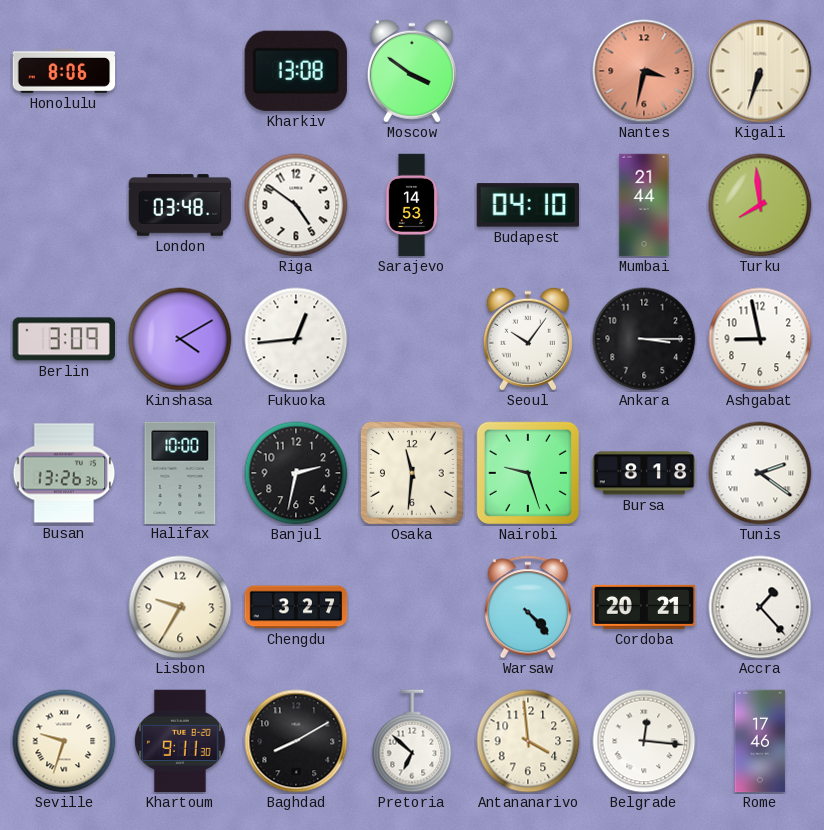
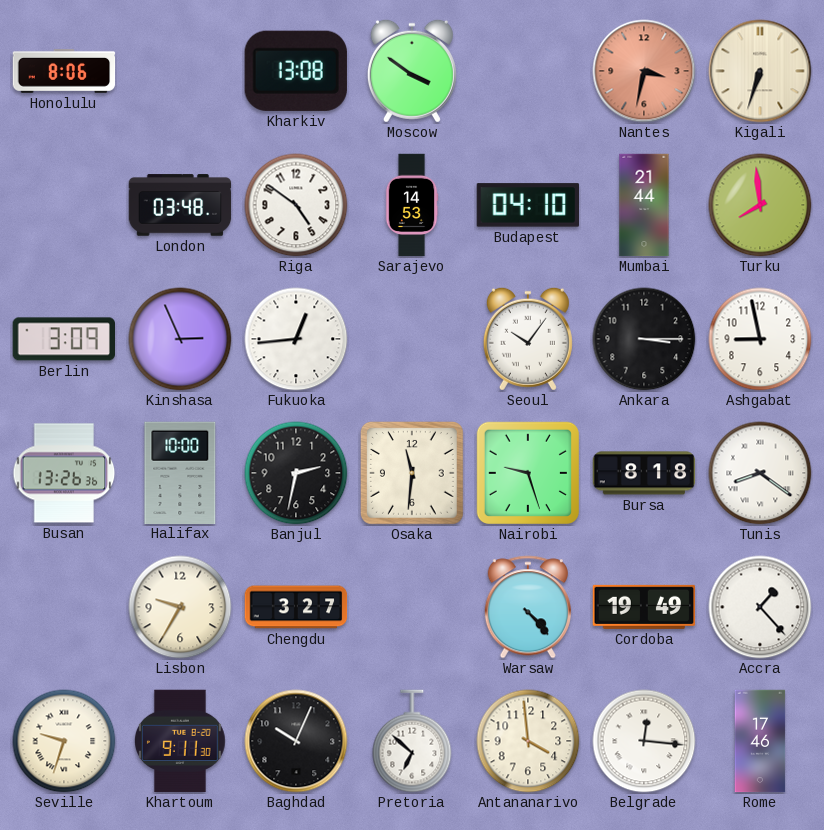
Kinshasa: 4:10 -> 2:56 (180, 339)
Tunis: 2:21 -> 8:21 (760, 473)
Cordoba: 20:21 -> 19:49 (644, 607)
Baghdad: 8:10 -> 10:04 (296, 741)
